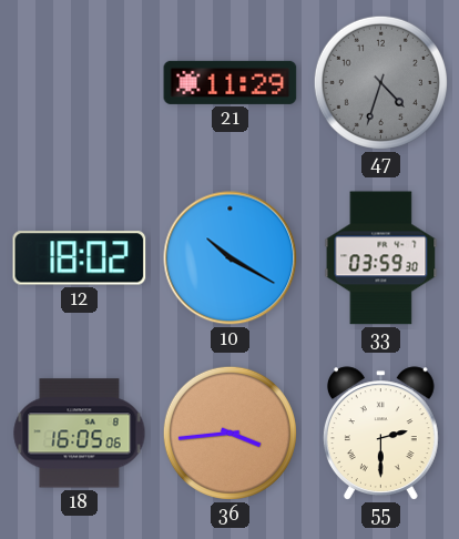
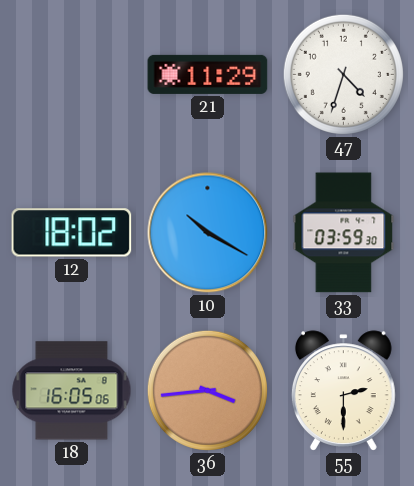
47 dial: grey -> white (343, 74)
